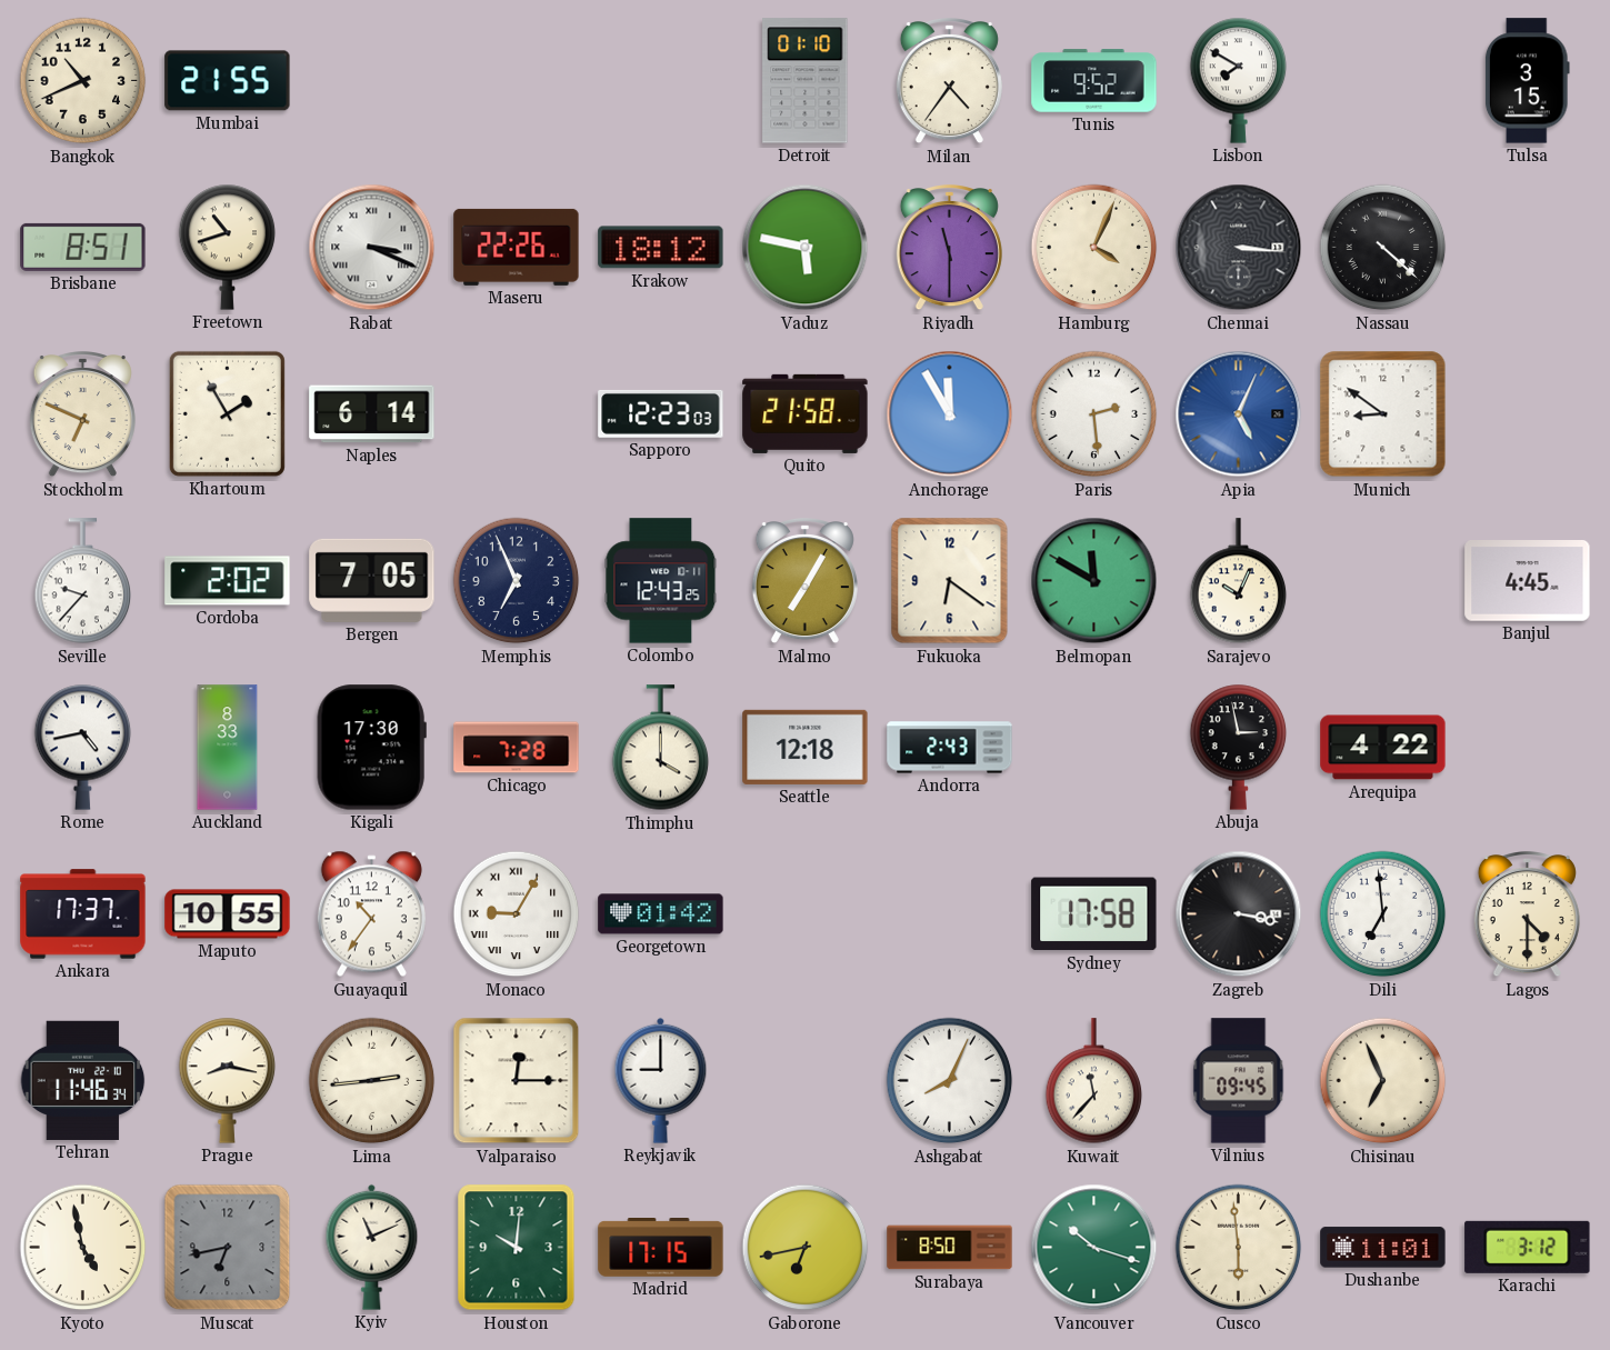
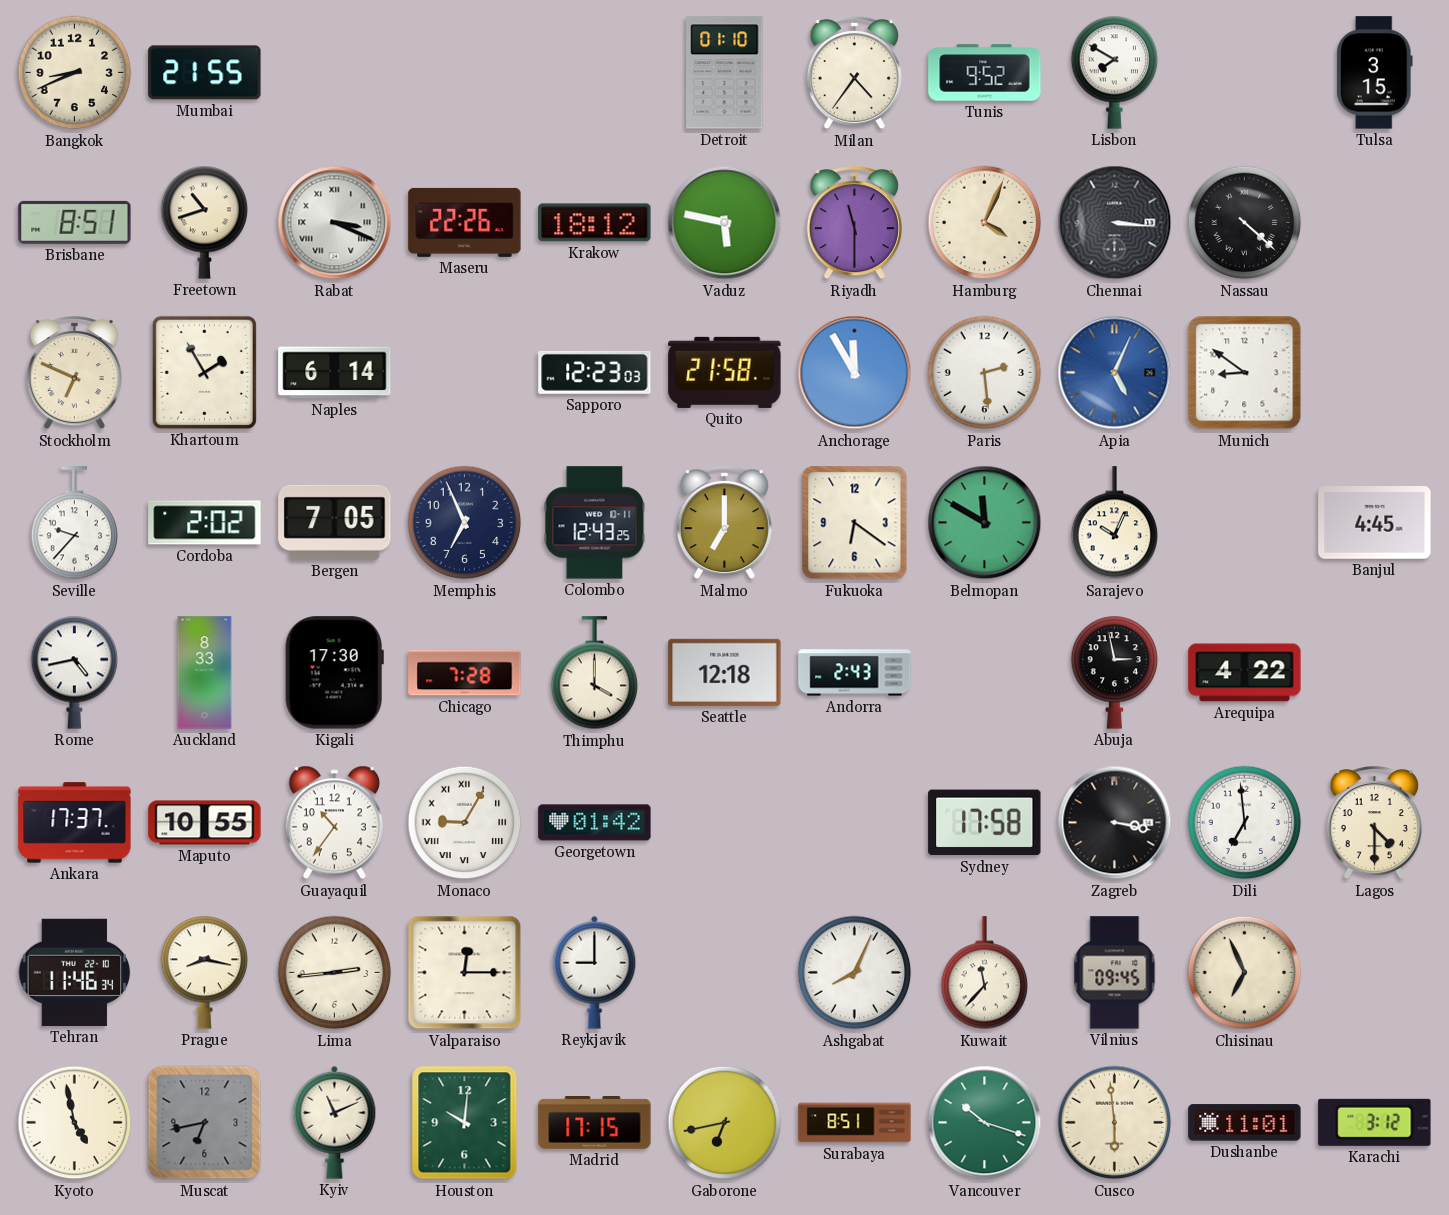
Bangkok: 10:41 -> 8:41 (75, 73)
Malmo: 7:05 -> 7:00 (724, 524)
Surabaya: 8:50 -> 8:51 (855, 1123)
